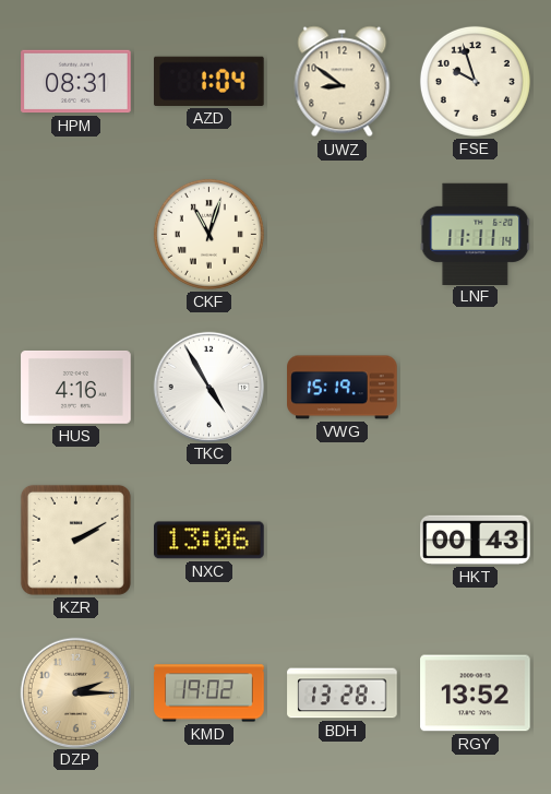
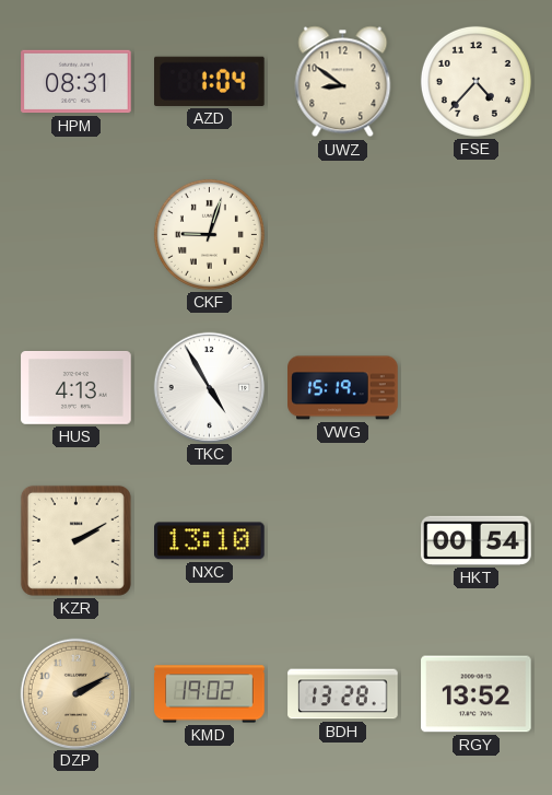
FSE: 9:57 -> 4:37 (475, 81)
CKF: 11:03 -> 9:03 (209, 234)
LNF: 11:11 -> none (476, 234)
HUS: 4:16 -> 4:13 (77, 387)
NXC: 13:06 -> 13:10 (210, 541)
HKT: 00:43 -> 00:54 (477, 540)
DZP: 2:15 -> 2:10 (75, 693)
